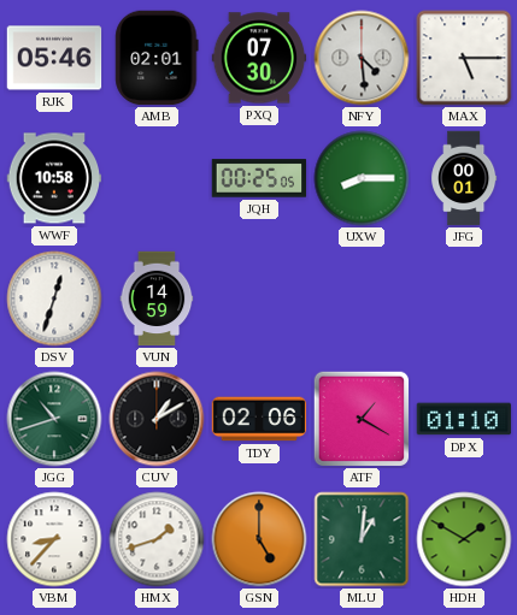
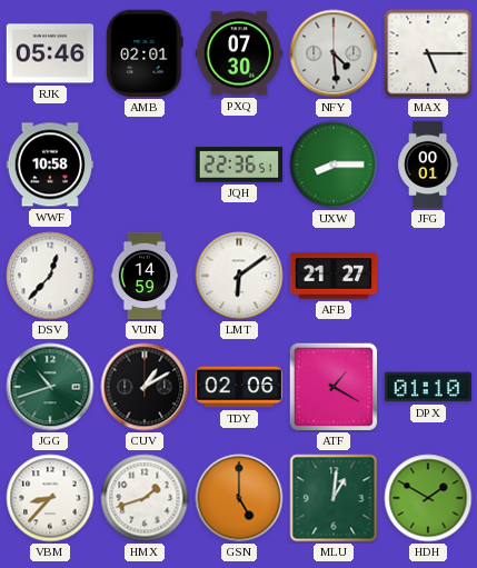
JQH: 00:25 -> 22:36 (239, 165)
DSV: 12:33 -> 12:37 (50, 276)
LMT: none -> 6:09 (239, 276)
AFB: none -> 21:27 (334, 276)
